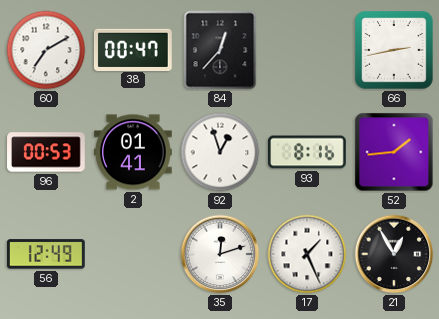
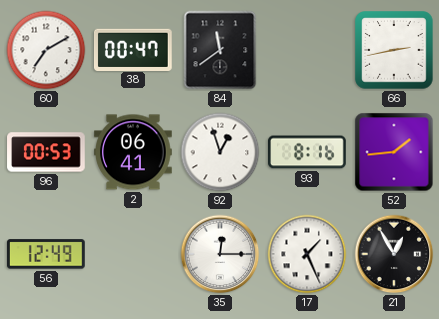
84: 12:37 -> 11:39 (220, 50)
2: 01:41 -> 06:41 (133, 152)
35: 12:12 -> 12:15 (220, 254)
